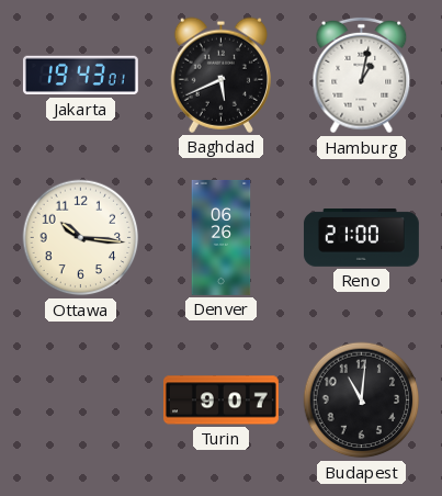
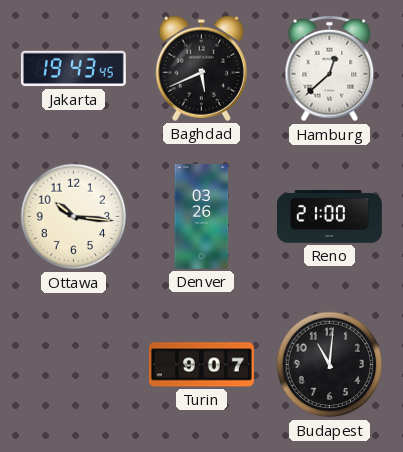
Jakarta: 19:43:01 -> 19:43:45 (73, 69)
Hamburg: 1:02 -> 12:38 (330, 69)
Denver: 06:26 -> 03:26 (202, 216)
